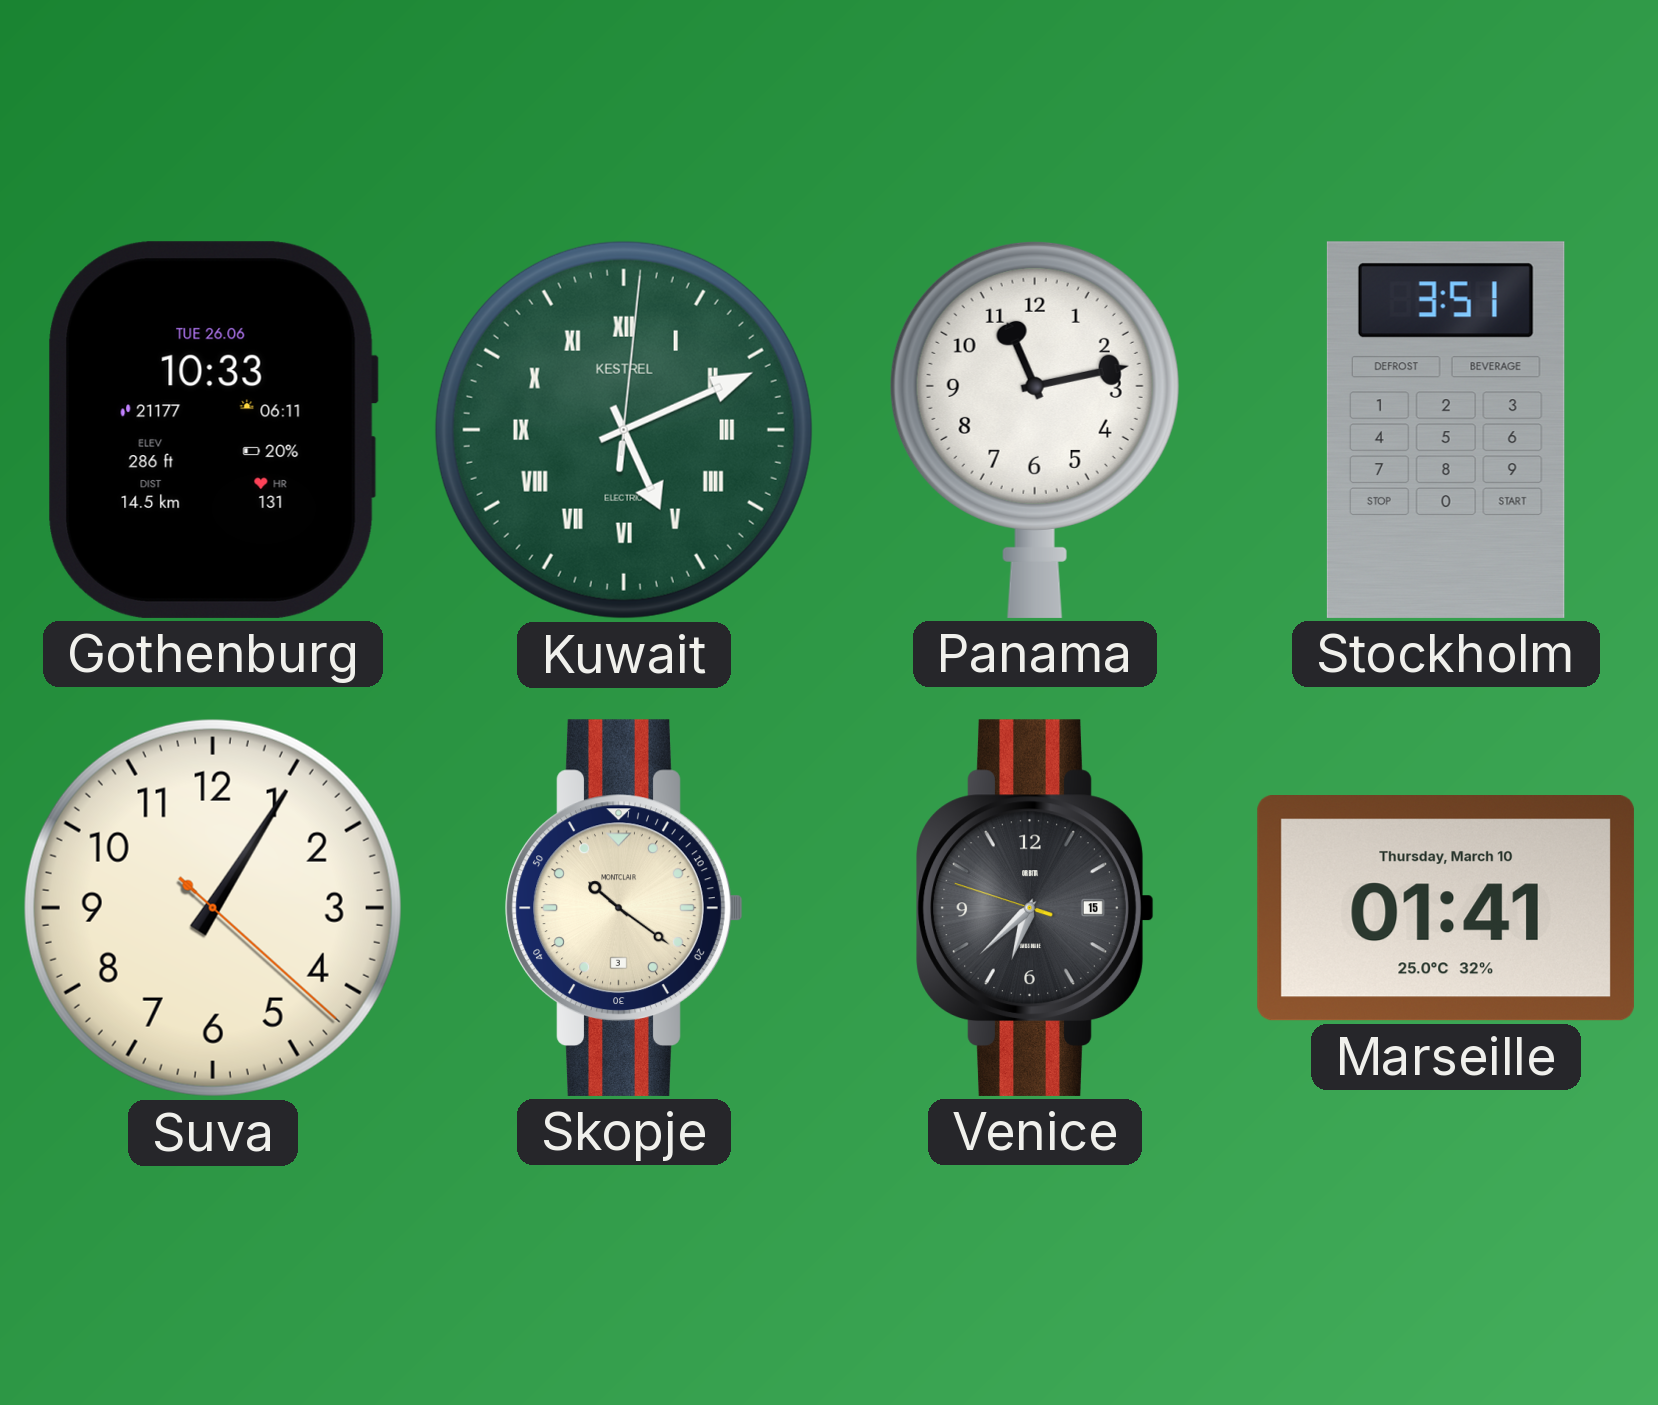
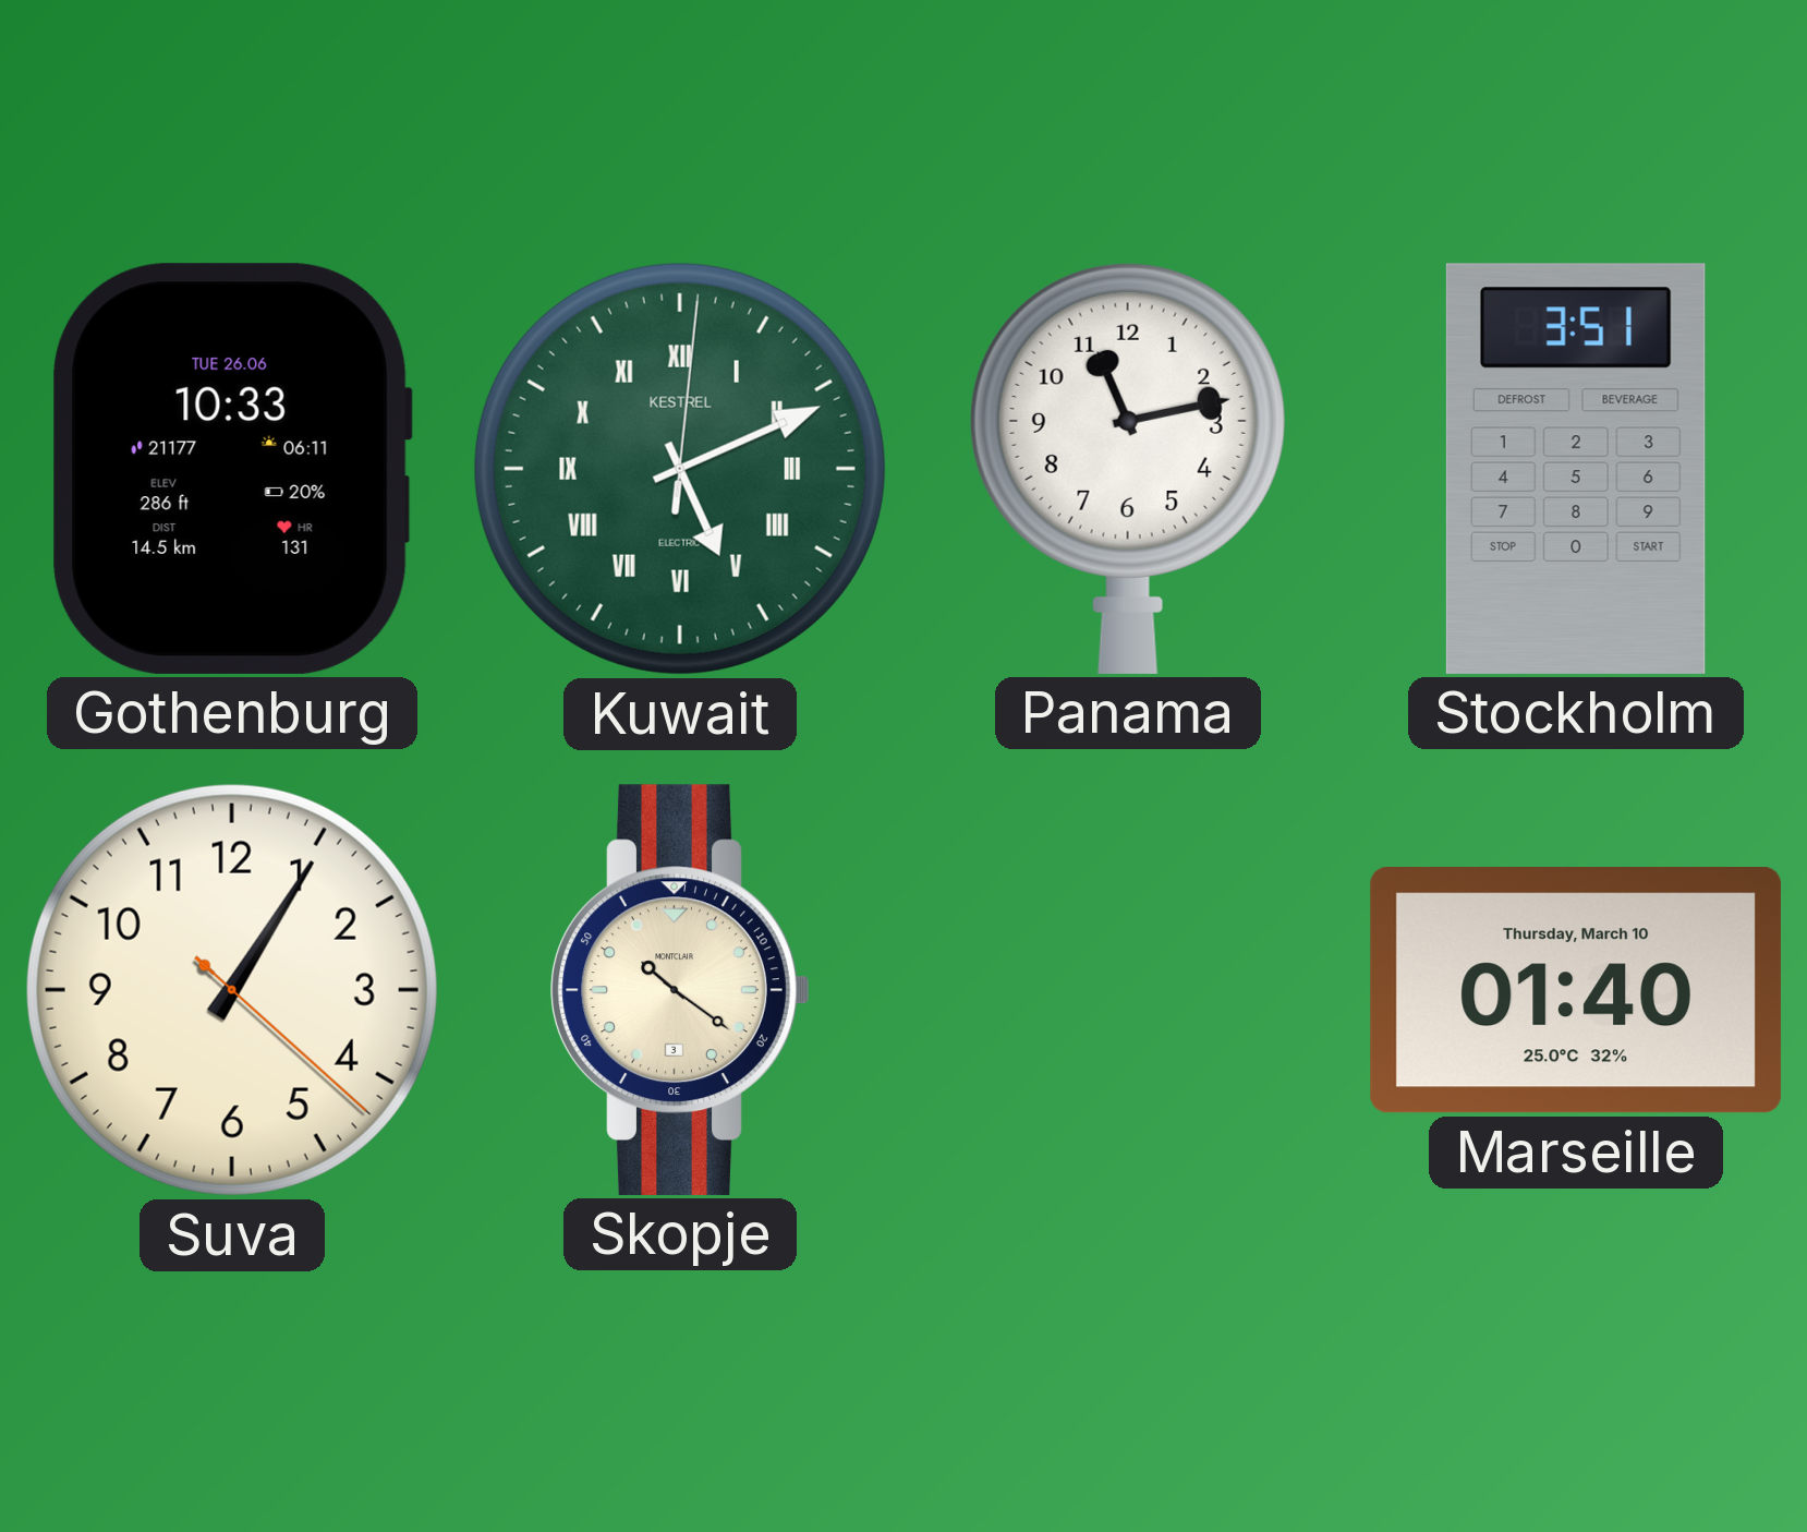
Venice: 6:37 -> none (1035, 908)
Marseille: 01:41 -> 01:40 (1576, 991)
